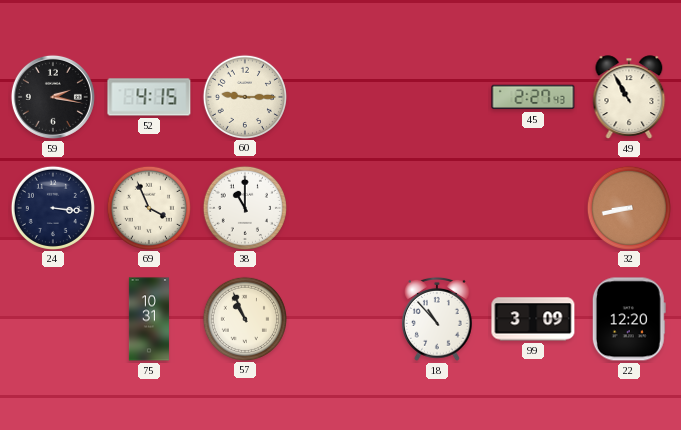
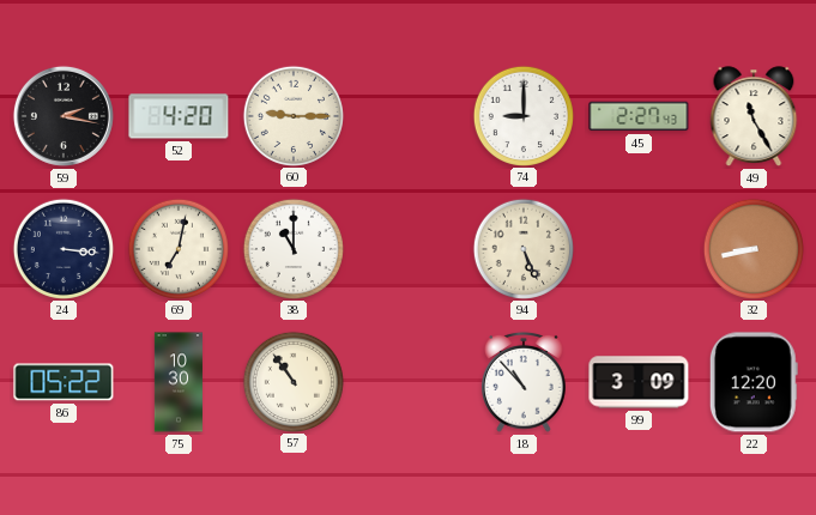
52: 4:15 -> 4:20 (179, 116)
74: none -> 9:00 (522, 115)
49: 10:55 -> 11:25 (754, 116)
69: 3:56 -> 7:02 (177, 248)
94: none -> 5:26 (522, 248)
86: none -> 05:22 (64, 382)
75: 10:31 -> 10:30 (179, 382)
57: 10:56 -> 10:54 (292, 381)
